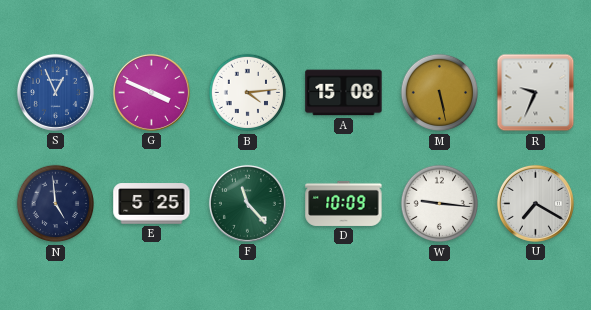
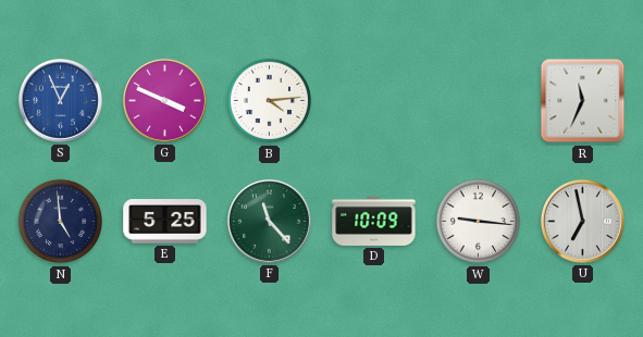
A: 15:08 -> none (344, 93)
M: 5:28 -> none (440, 93)
R: 9:34 -> 11:34 (583, 101)
U: 7:20 -> 6:58 (582, 221)
